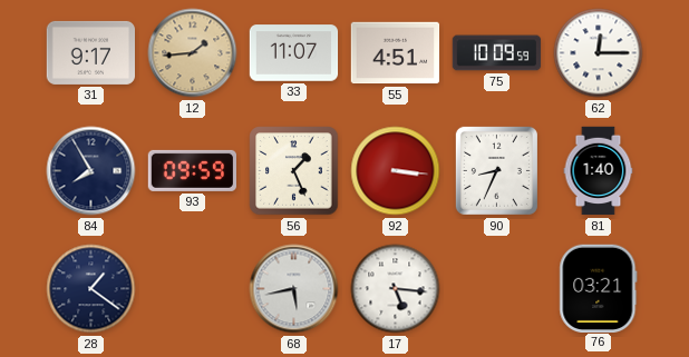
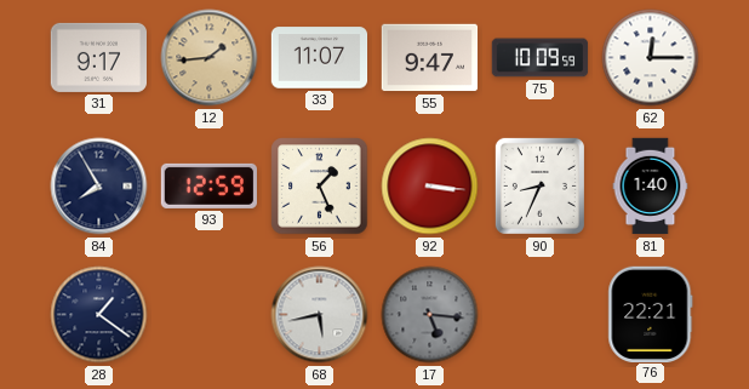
55: 4:51 -> 9:47 (430, 58)
93: 09:59 -> 12:59 (208, 185)
17 dial: white -> grey (430, 315)
76: 03:21 -> 22:21 (651, 314)
